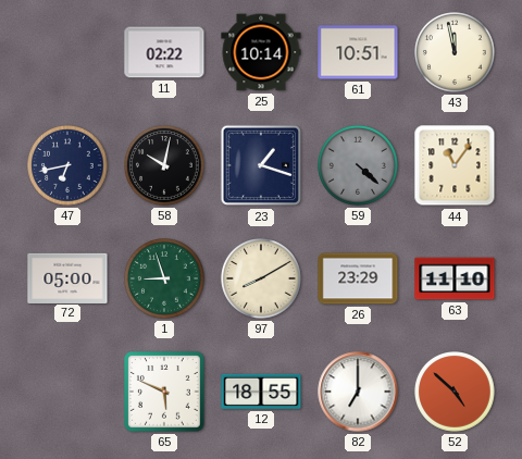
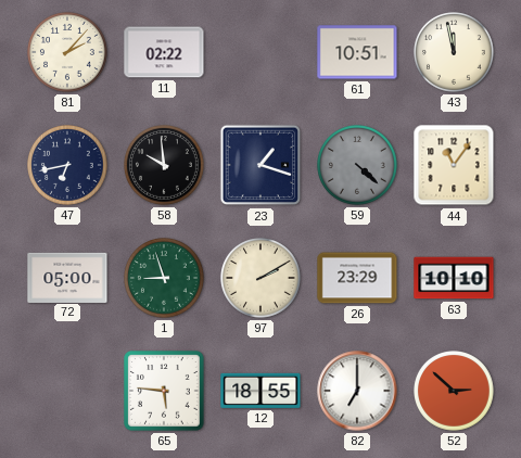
81: none -> 2:07 (68, 53)
25: 10:14 -> none (261, 52)
58: 10:02 -> 9:59 (165, 166)
97: 8:10 -> 2:10 (262, 279)
63: 11:10 -> 10:10 (454, 278)
65: 5:49 -> 5:46 (164, 391)
52: 4:52 -> 2:52 (455, 392)
